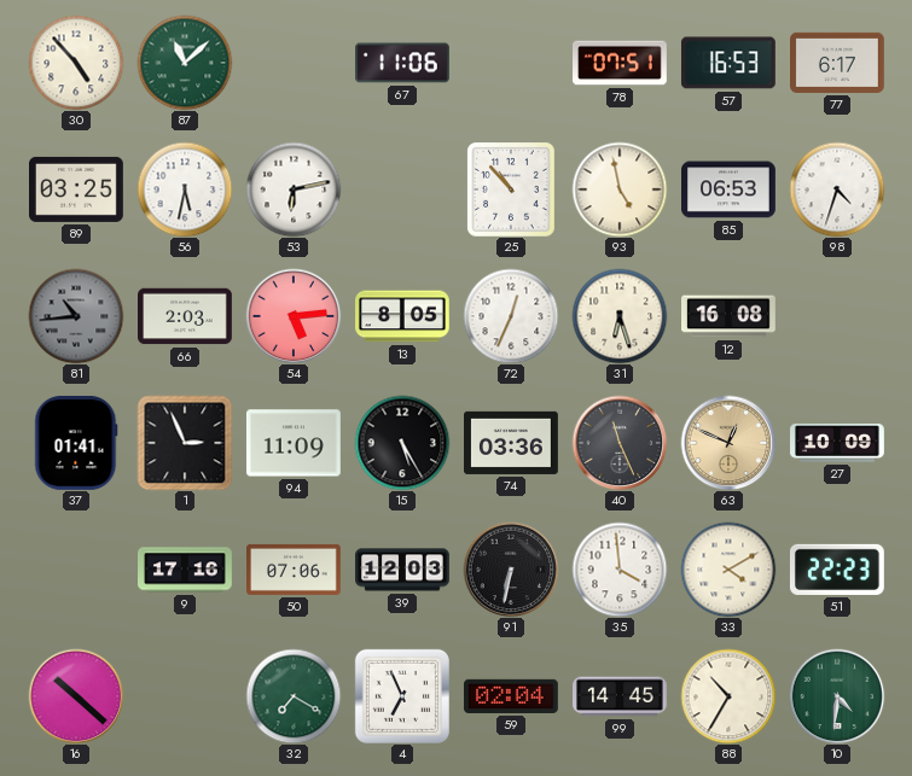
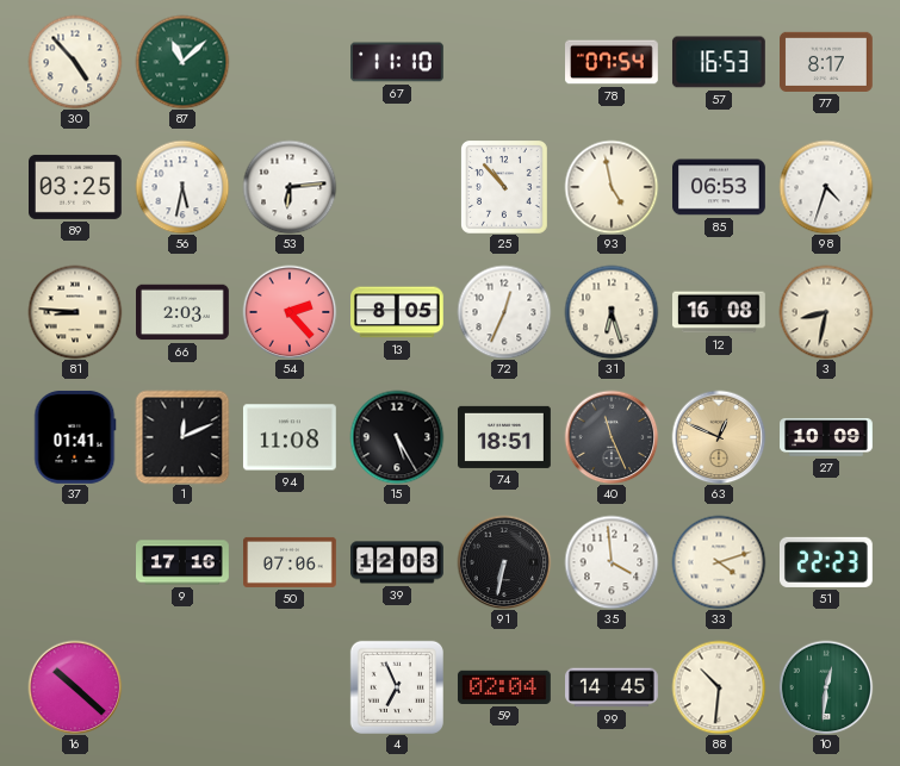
67: 11:06 -> 11:10 (398, 62)
78: 07:51 -> 07:54 (613, 62)
77: 6:17 -> 8:17 (827, 62)
53: 6:13 -> 6:14 (290, 187)
81: 10:44 -> 8:46 (75, 312)
81 dial: grey -> cream (75, 312)
54: 5:14 -> 2:23 (290, 312)
3: none -> 8:32 (826, 312)
1: 2:56 -> 12:11 (182, 437)
94: 11:09 -> 11:08 (290, 437)
74: 03:36 -> 18:51 (505, 437)
33: 4:10 -> 4:12 (719, 562)
32: 7:20 -> none (294, 696)
88: 10:35 -> 10:31 (719, 687)
10: 4:31 -> 12:31 (826, 687)
